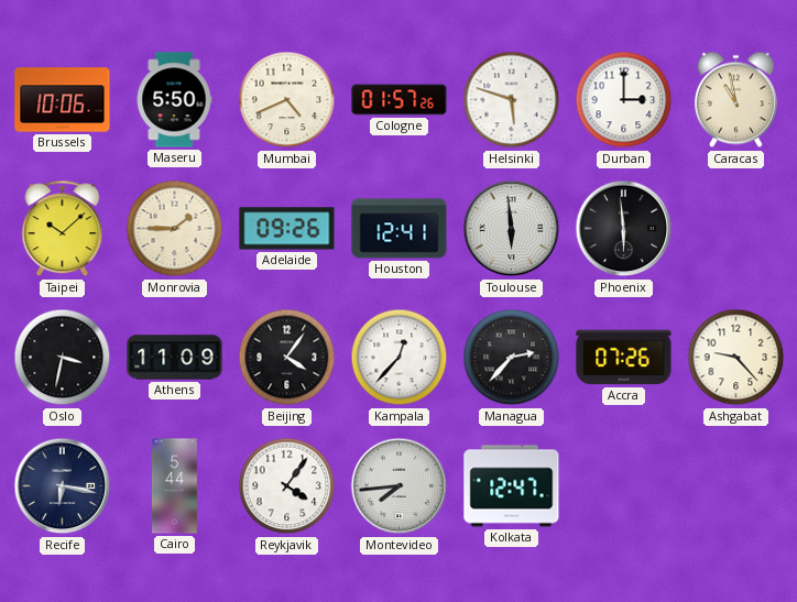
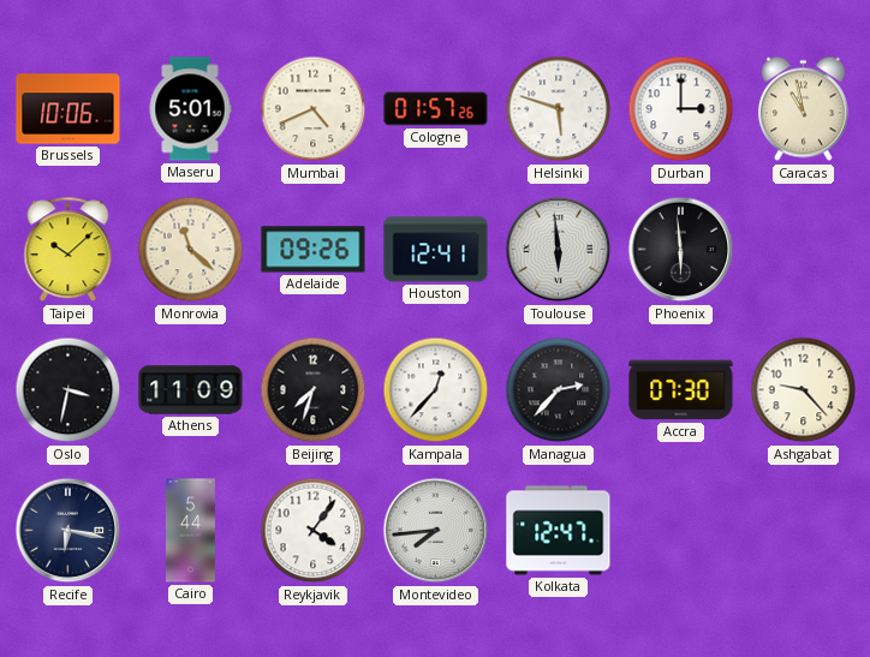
Maseru: 5:50 -> 5:01 (190, 109)
Monrovia: 1:45 -> 11:22 (191, 250)
Beijing: 4:06 -> 7:33 (314, 390)
Accra: 07:26 -> 07:30 (681, 390)
